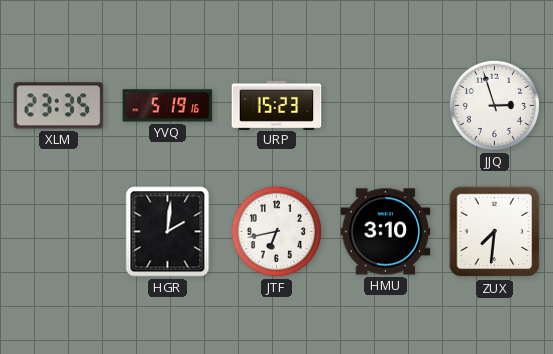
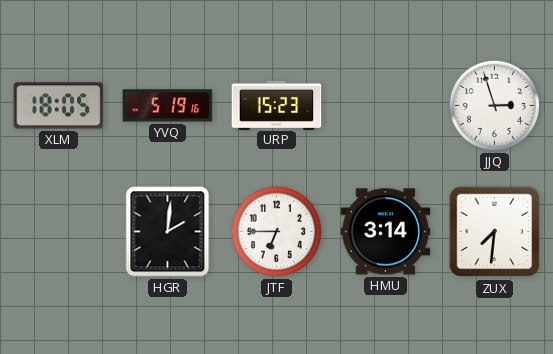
XLM: 23:35 -> 18:05 (59, 106)
JTF: 6:43 -> 6:45 (276, 231)
HMU: 3:10 -> 3:14 (386, 232)
